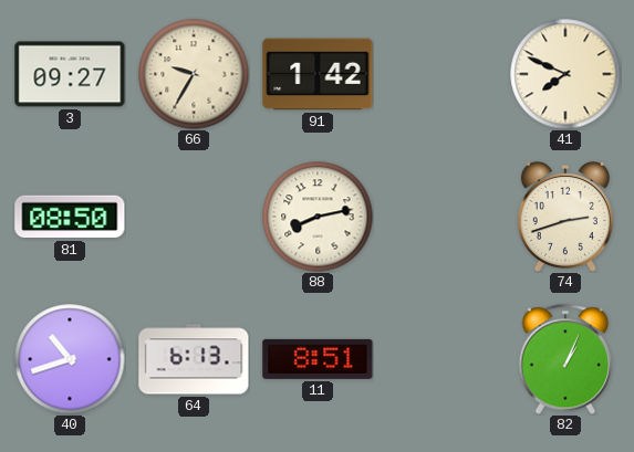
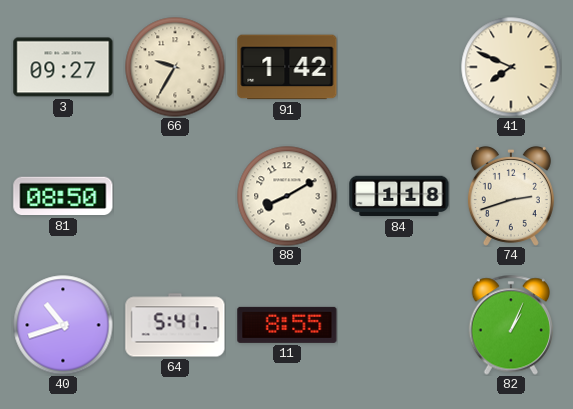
88: 8:13 -> 8:10 (287, 196)
84: none -> 1:18 (399, 196)
64: 6:13 -> 5:41 (175, 325)
11: 8:51 -> 8:55 (287, 325)
